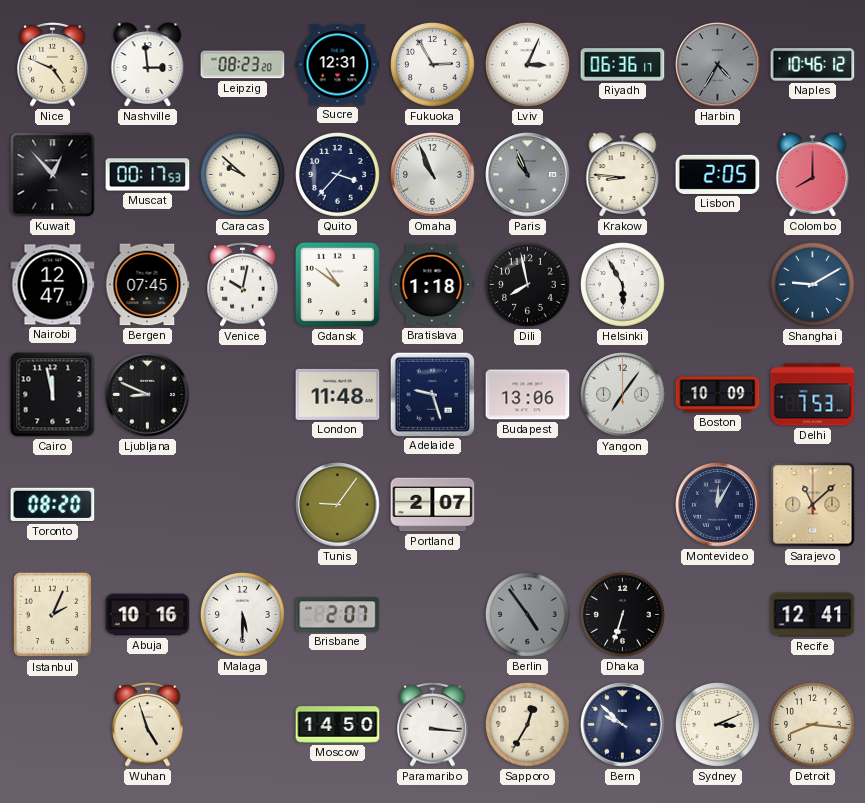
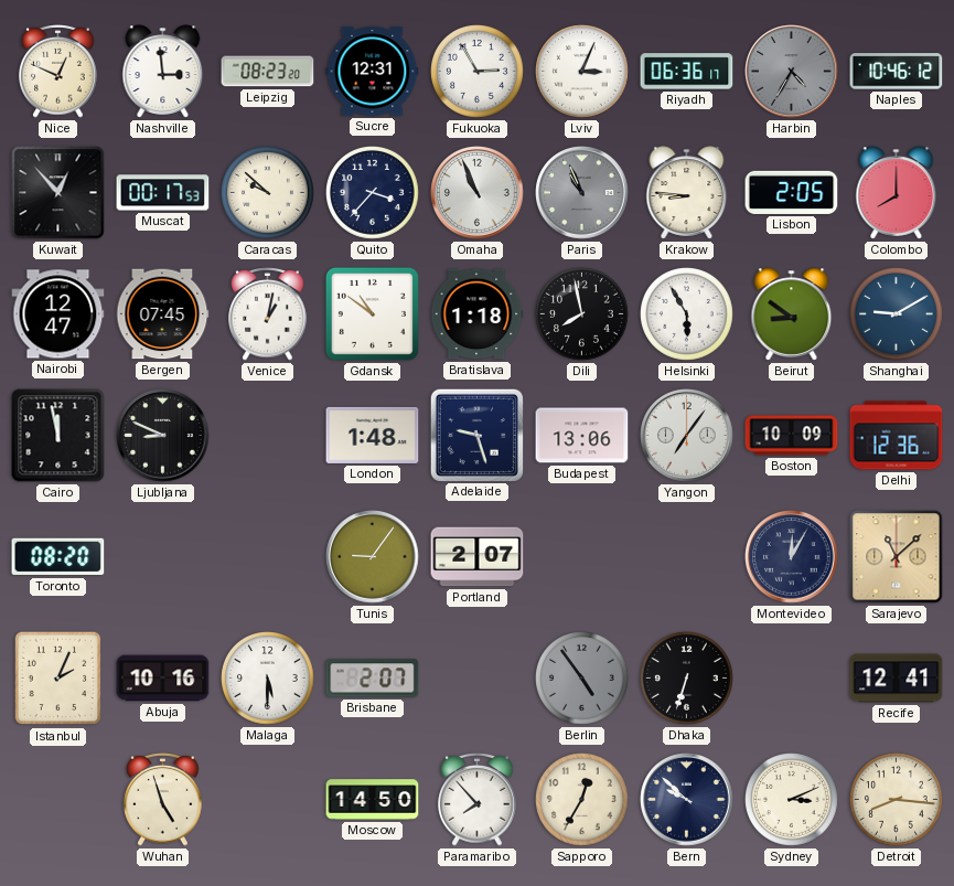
Nice: 4:49 -> 12:49 (58, 72)
Venice: 10:02 -> 1:02 (268, 314)
Beirut: none -> 8:51 (792, 314)
London: 11:48 -> 1:48 (373, 435)
Delhi: 7:53 -> 12:36 (897, 436)
Paramaribo: 3:16 -> 7:53 (478, 800)
